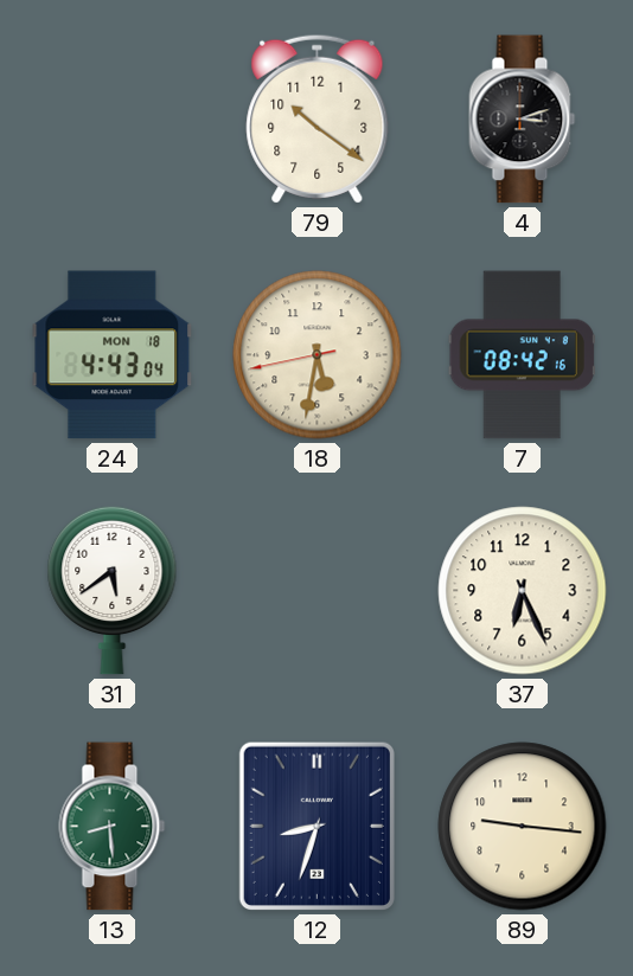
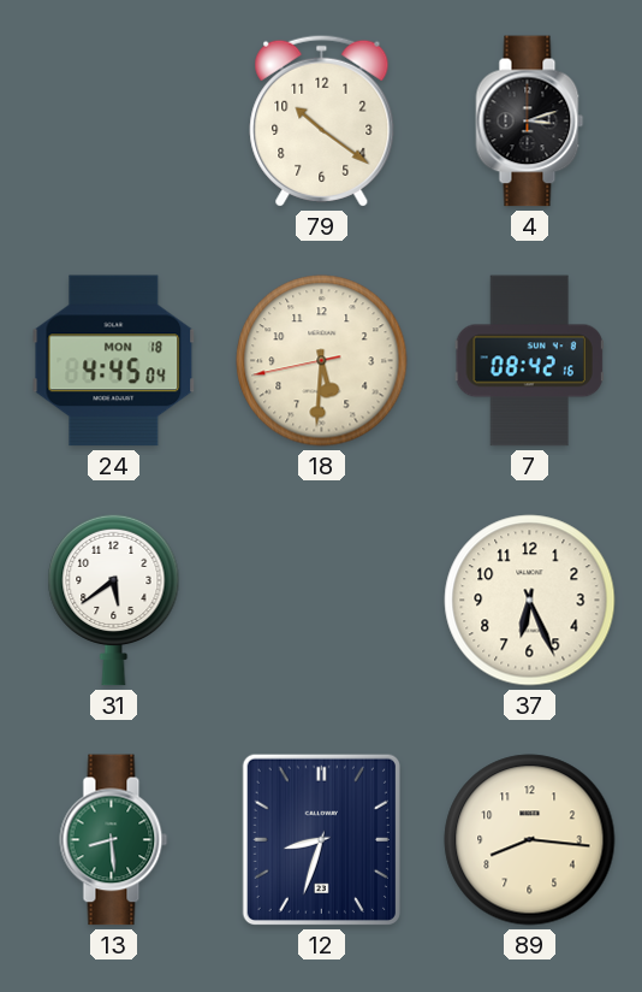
24: 4:43 -> 4:45 (114, 361)
18: 5:31 -> 5:30 (322, 361)
89: 9:16 -> 8:16 (530, 840)
